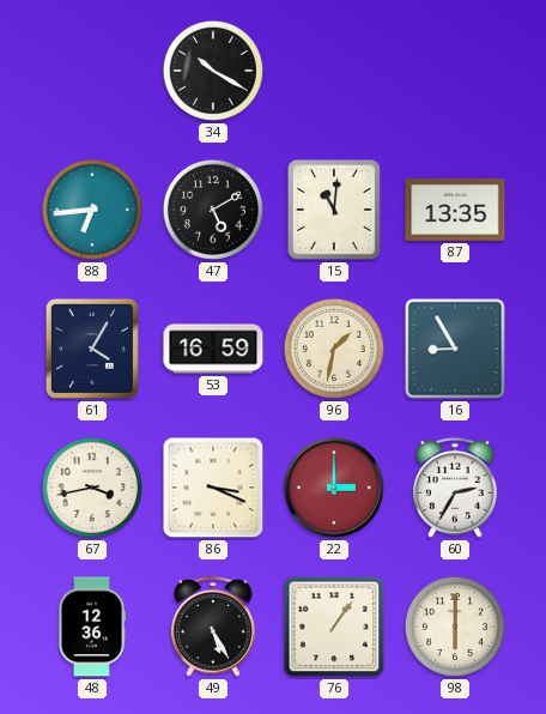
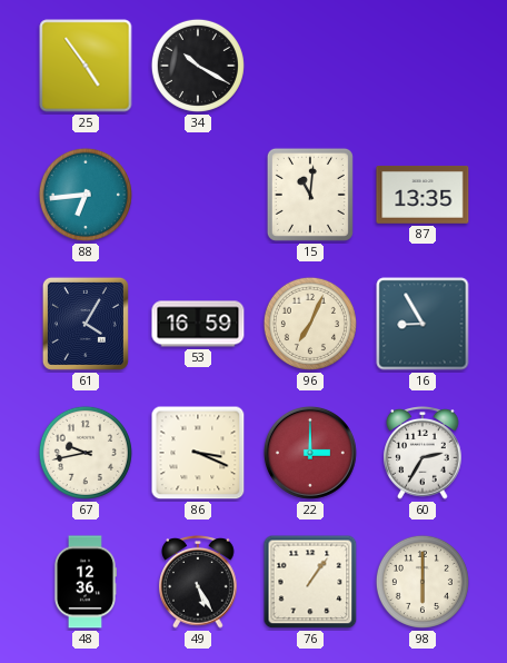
25: none -> 4:54 (86, 66)
47: 5:10 -> none (213, 210)
96: 1:32 -> 7:04 (310, 324)
67: 3:43 -> 9:43 (86, 453)
